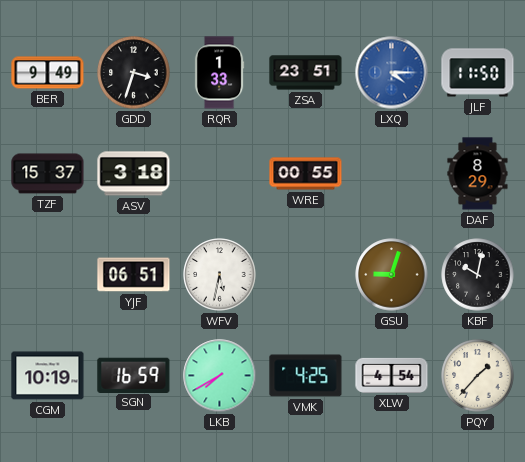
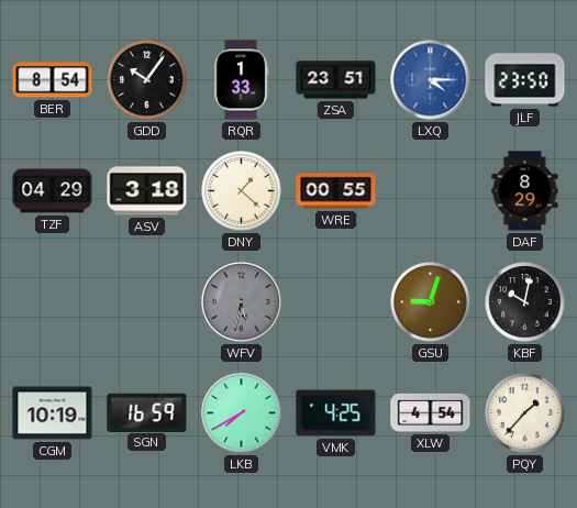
BER: 9:49 -> 8:54 (53, 80)
GDD: 3:33 -> 10:06 (147, 80)
JLF: 11:50 -> 23:50 (525, 80)
TZF: 15:37 -> 04:29 (53, 191)
DNY: none -> 1:22 (242, 191)
YJF: 06:51 -> none (134, 275)
WFV dial: white -> grey (242, 302)
